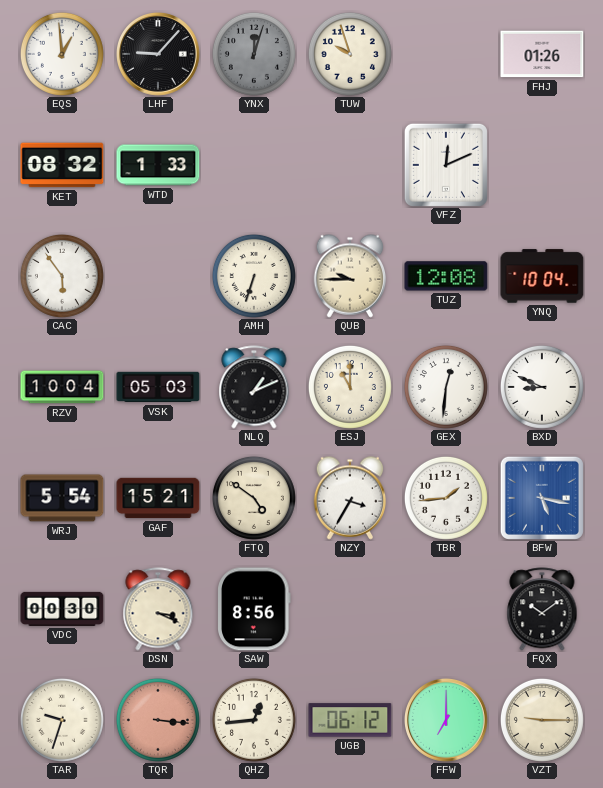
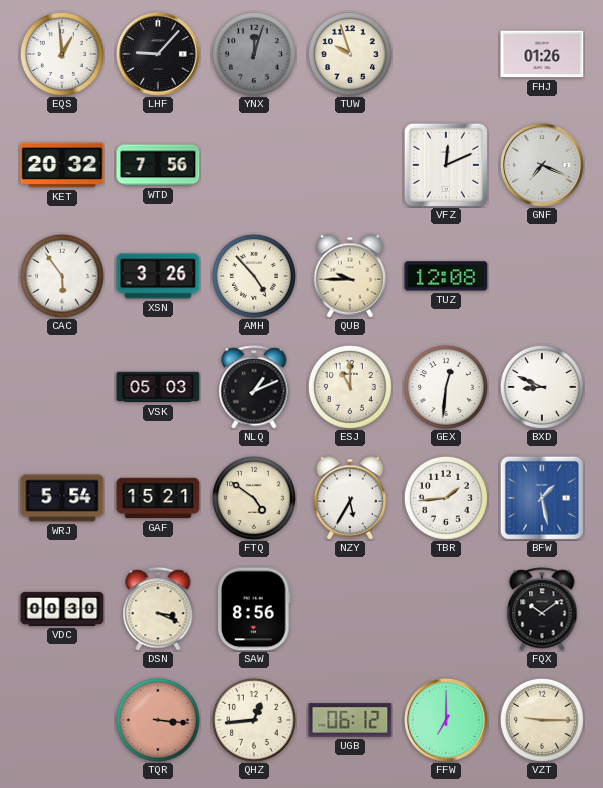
KET: 08:32 -> 20:32 (62, 165)
WTD: 1:33 -> 7:56 (158, 165)
GNF: none -> 7:19 (543, 166)
XSN: none -> 3:26 (158, 276)
AMH: 6:33 -> 4:53 (254, 276)
YNQ: 10:04 -> none (542, 276)
RZV: 10:04 -> none (62, 387)
NZY: 3:35 -> 5:35 (350, 498)
BFW: 5:17 -> 1:28 (542, 498)
TAR: 9:33 -> none (62, 720)
